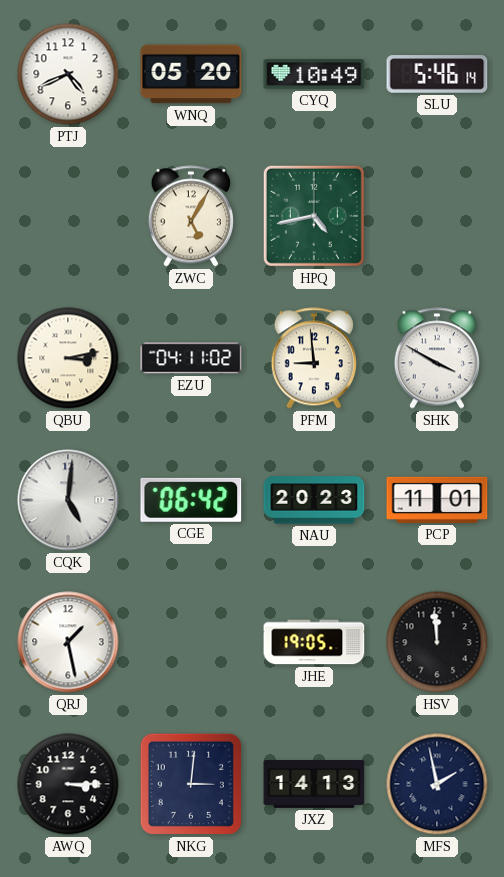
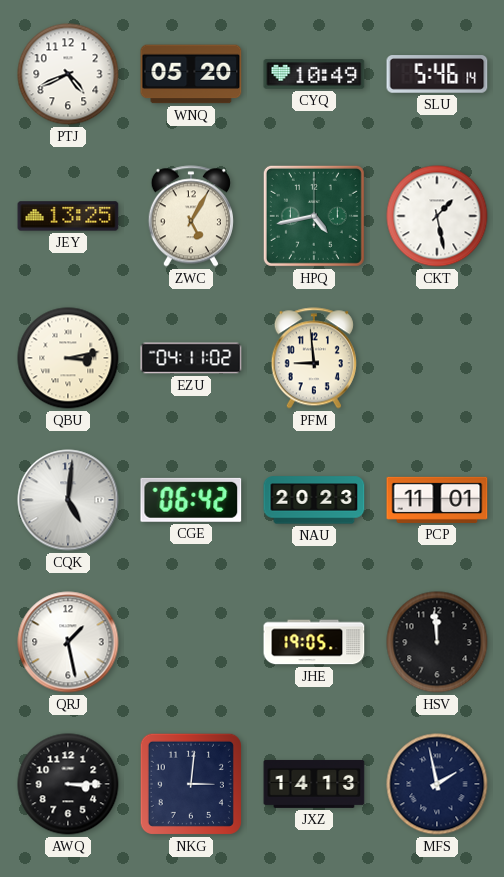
JEY: none -> 13:25 (68, 216)
CKT: none -> 1:28 (437, 216)
SHK: 3:50 -> none (437, 358)
